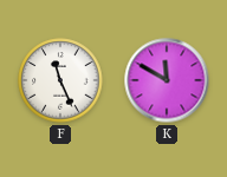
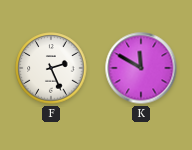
F: 11:26 -> 2:26 (51, 68)
